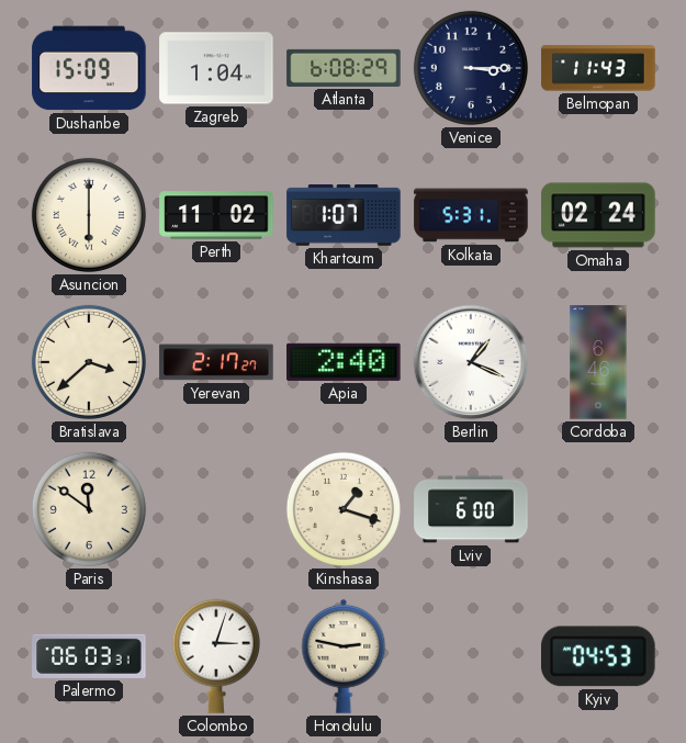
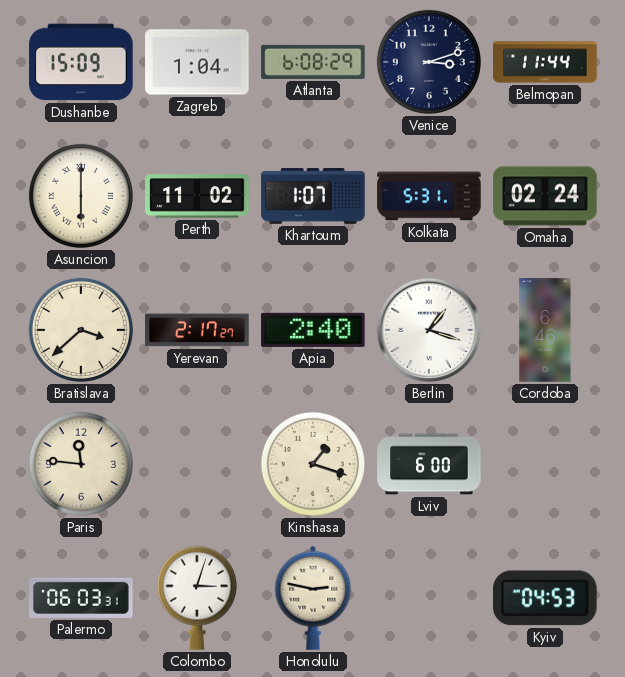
Venice: 3:15 -> 3:12 (429, 62)
Belmopan: 11:43 -> 11:44 (545, 62)
Berlin: 1:19 -> 1:18 (429, 330)
Paris: 11:51 -> 11:46 (81, 464)
